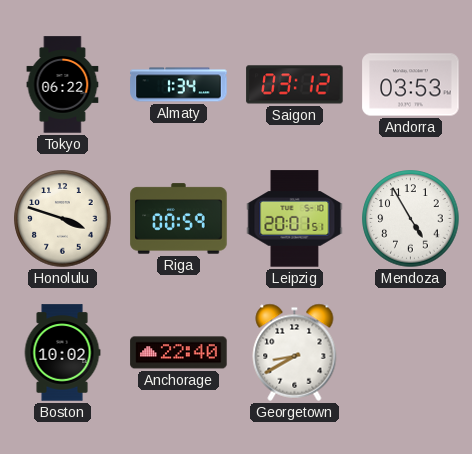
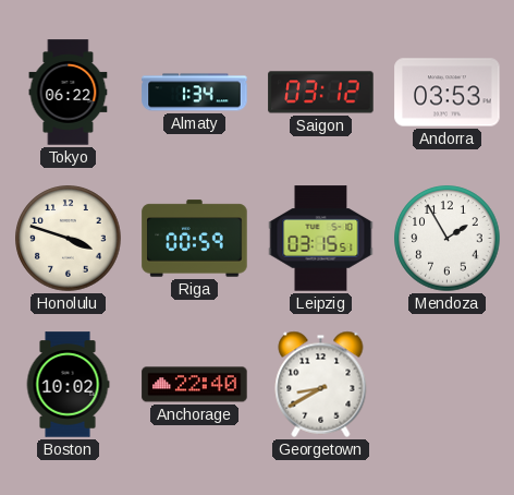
Leipzig: 20:01 -> 03:15 (321, 239)
Mendoza: 4:55 -> 1:55 (448, 239)
